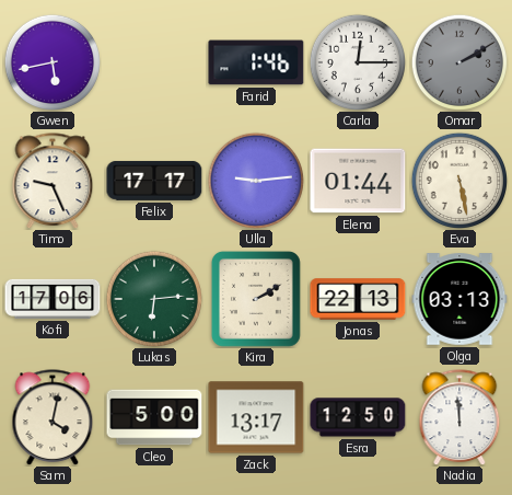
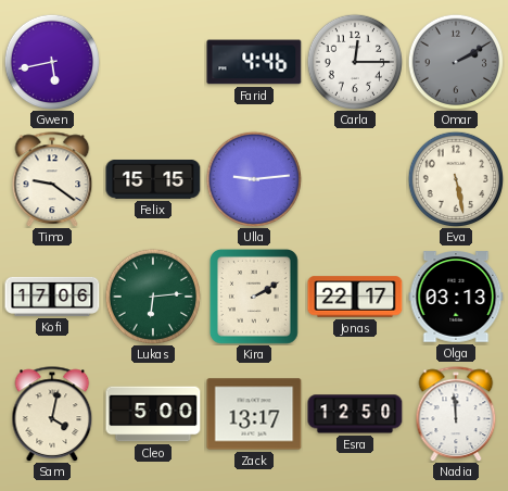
Farid: 1:46 -> 4:46 (254, 62)
Timo: 9:26 -> 9:21 (52, 179)
Felix: 17:17 -> 15:15 (153, 179)
Elena: 01:44 -> none (358, 181)
Jonas: 22:13 -> 22:17 (355, 297)
